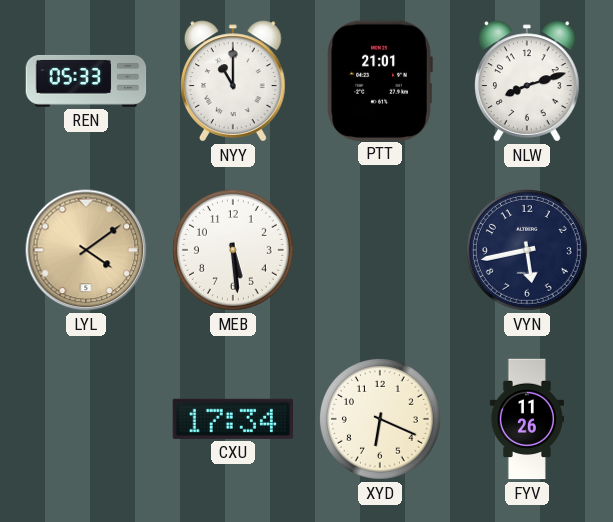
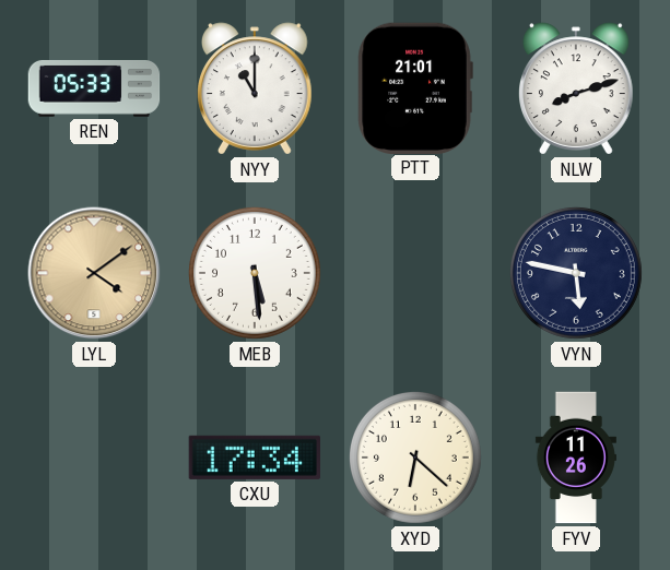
VYN: 5:43 -> 5:47 (576, 273)
XYD: 6:19 -> 6:22 (415, 458)
